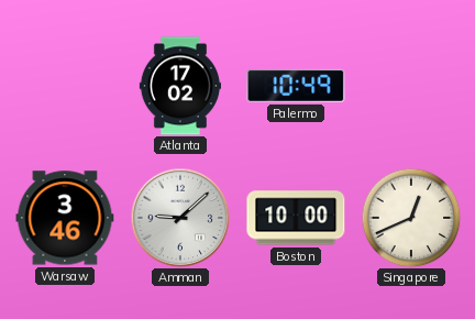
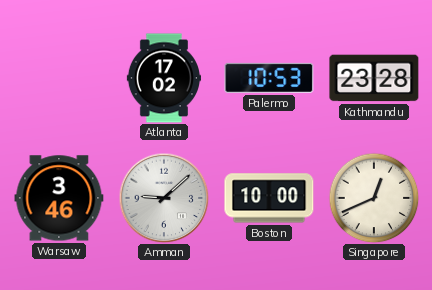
Palermo: 10:49 -> 10:53 (269, 78)
Kathmandu: none -> 23:28 (374, 78)
